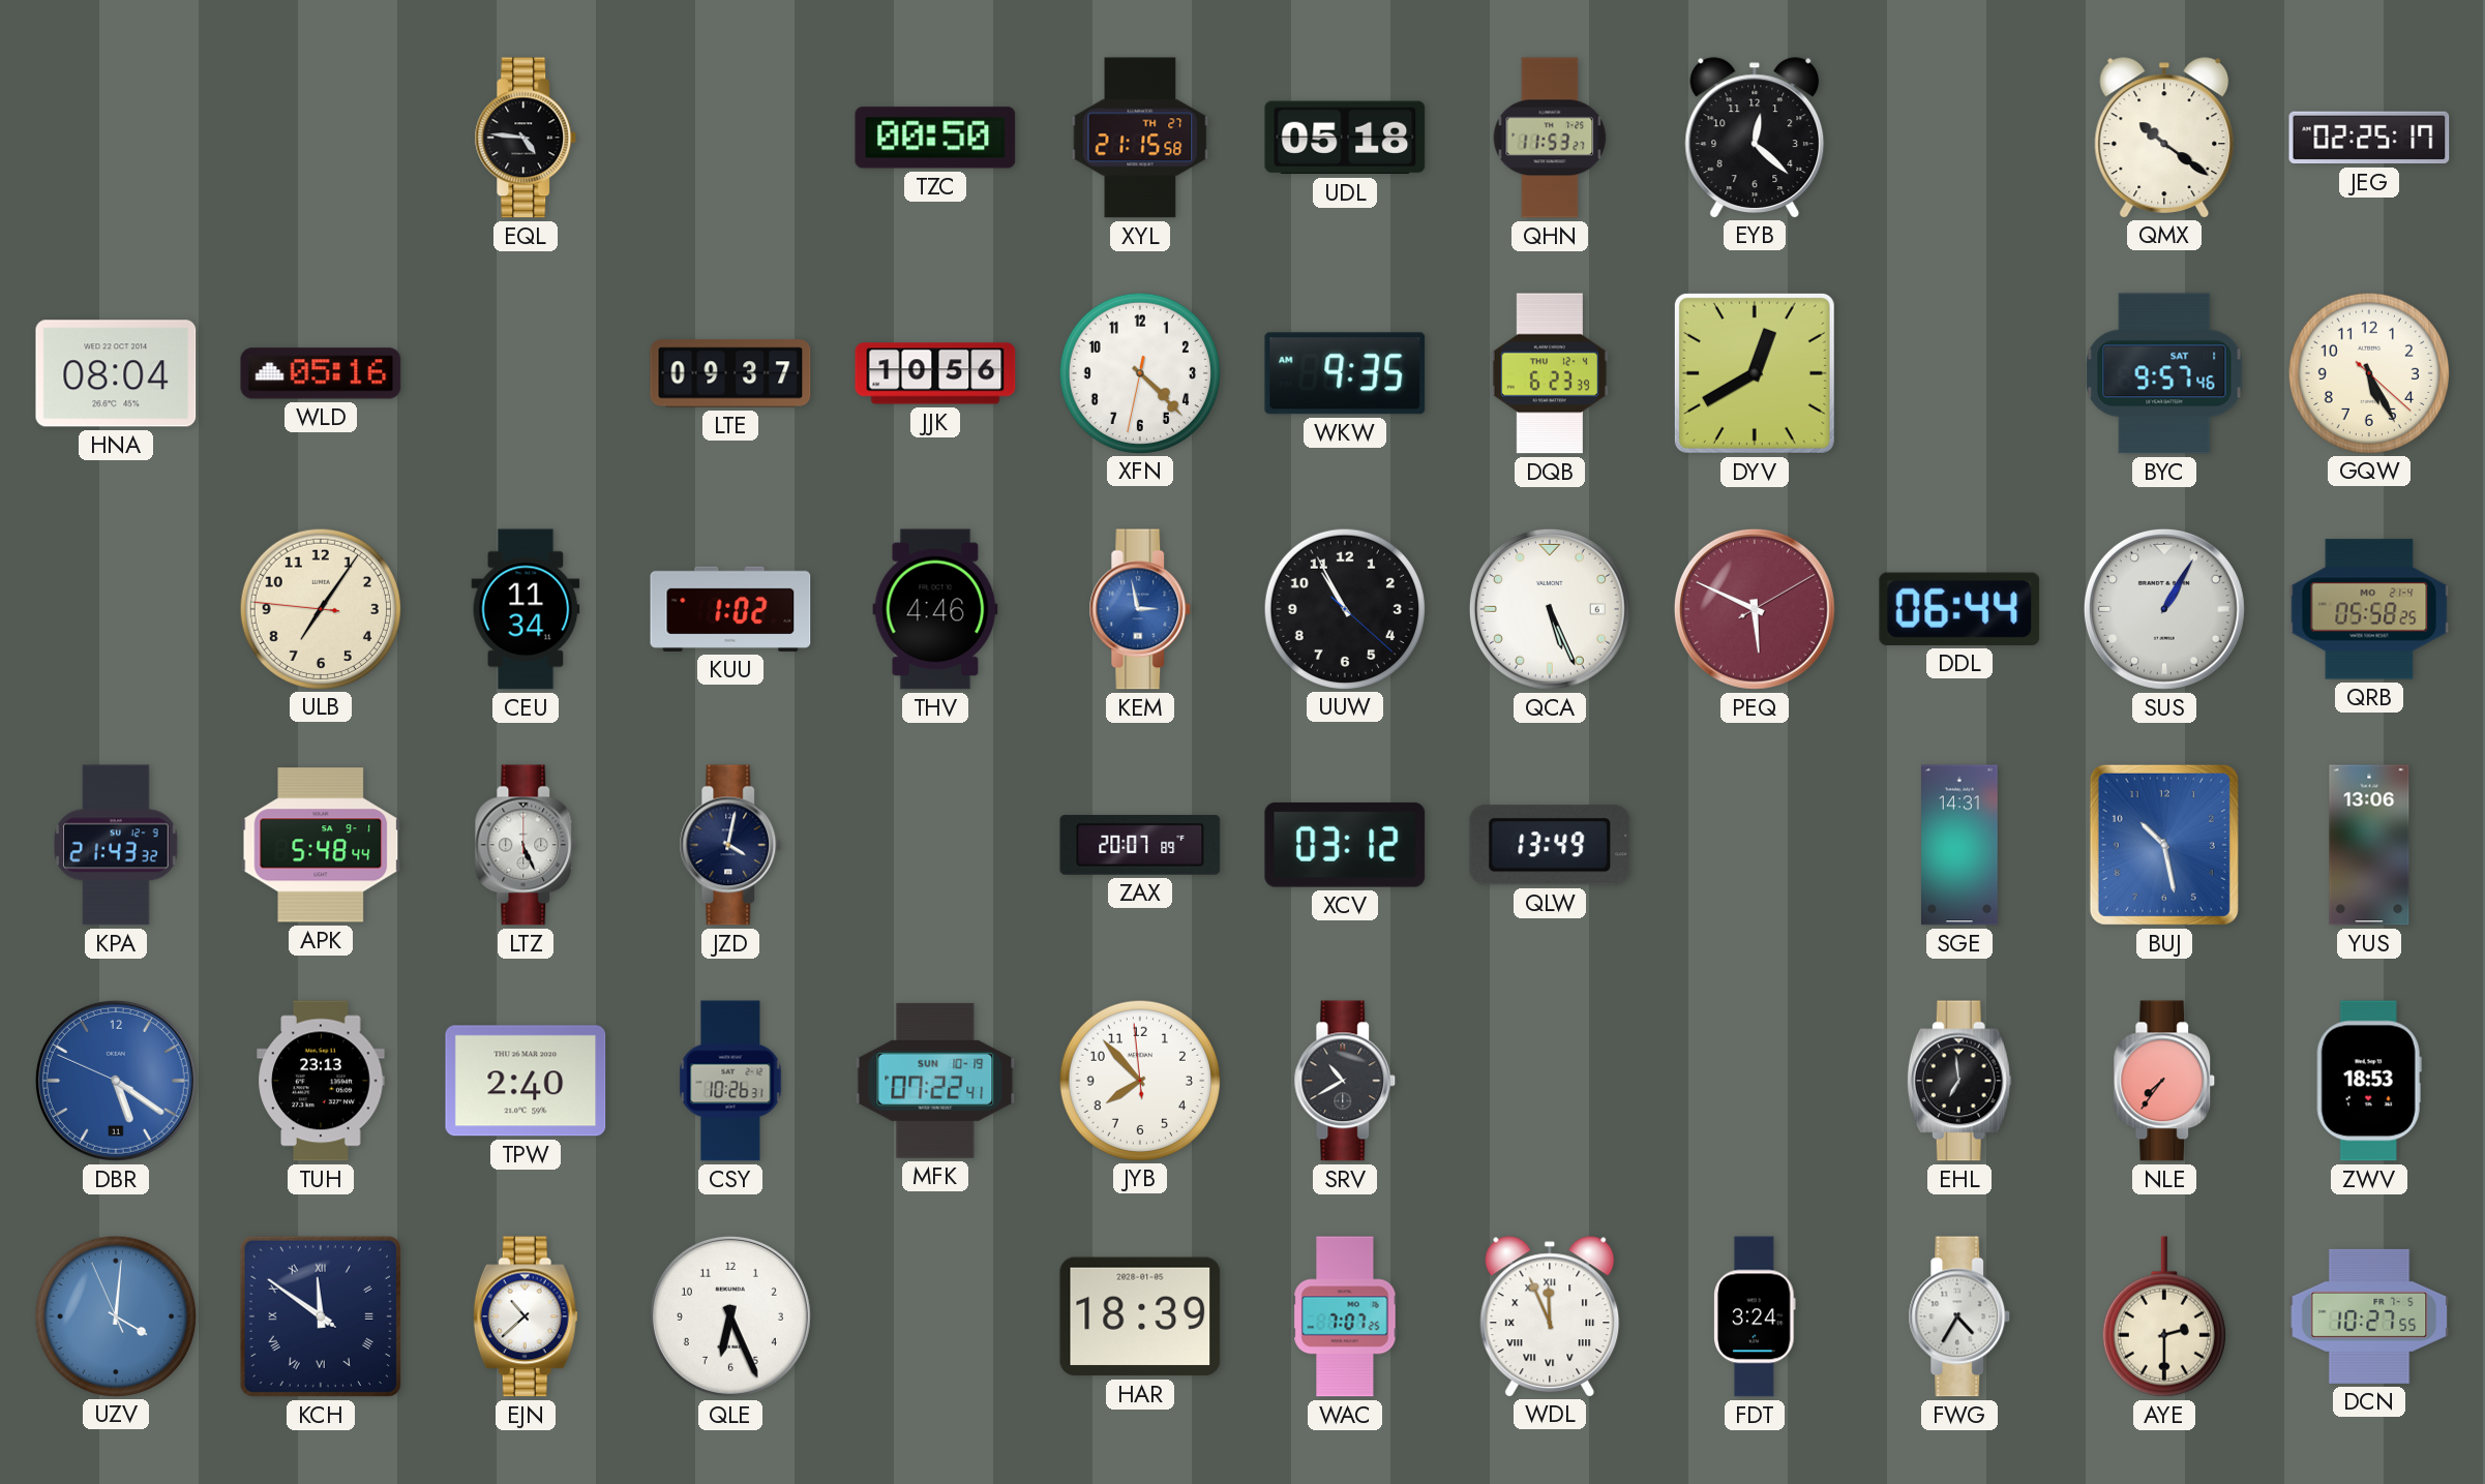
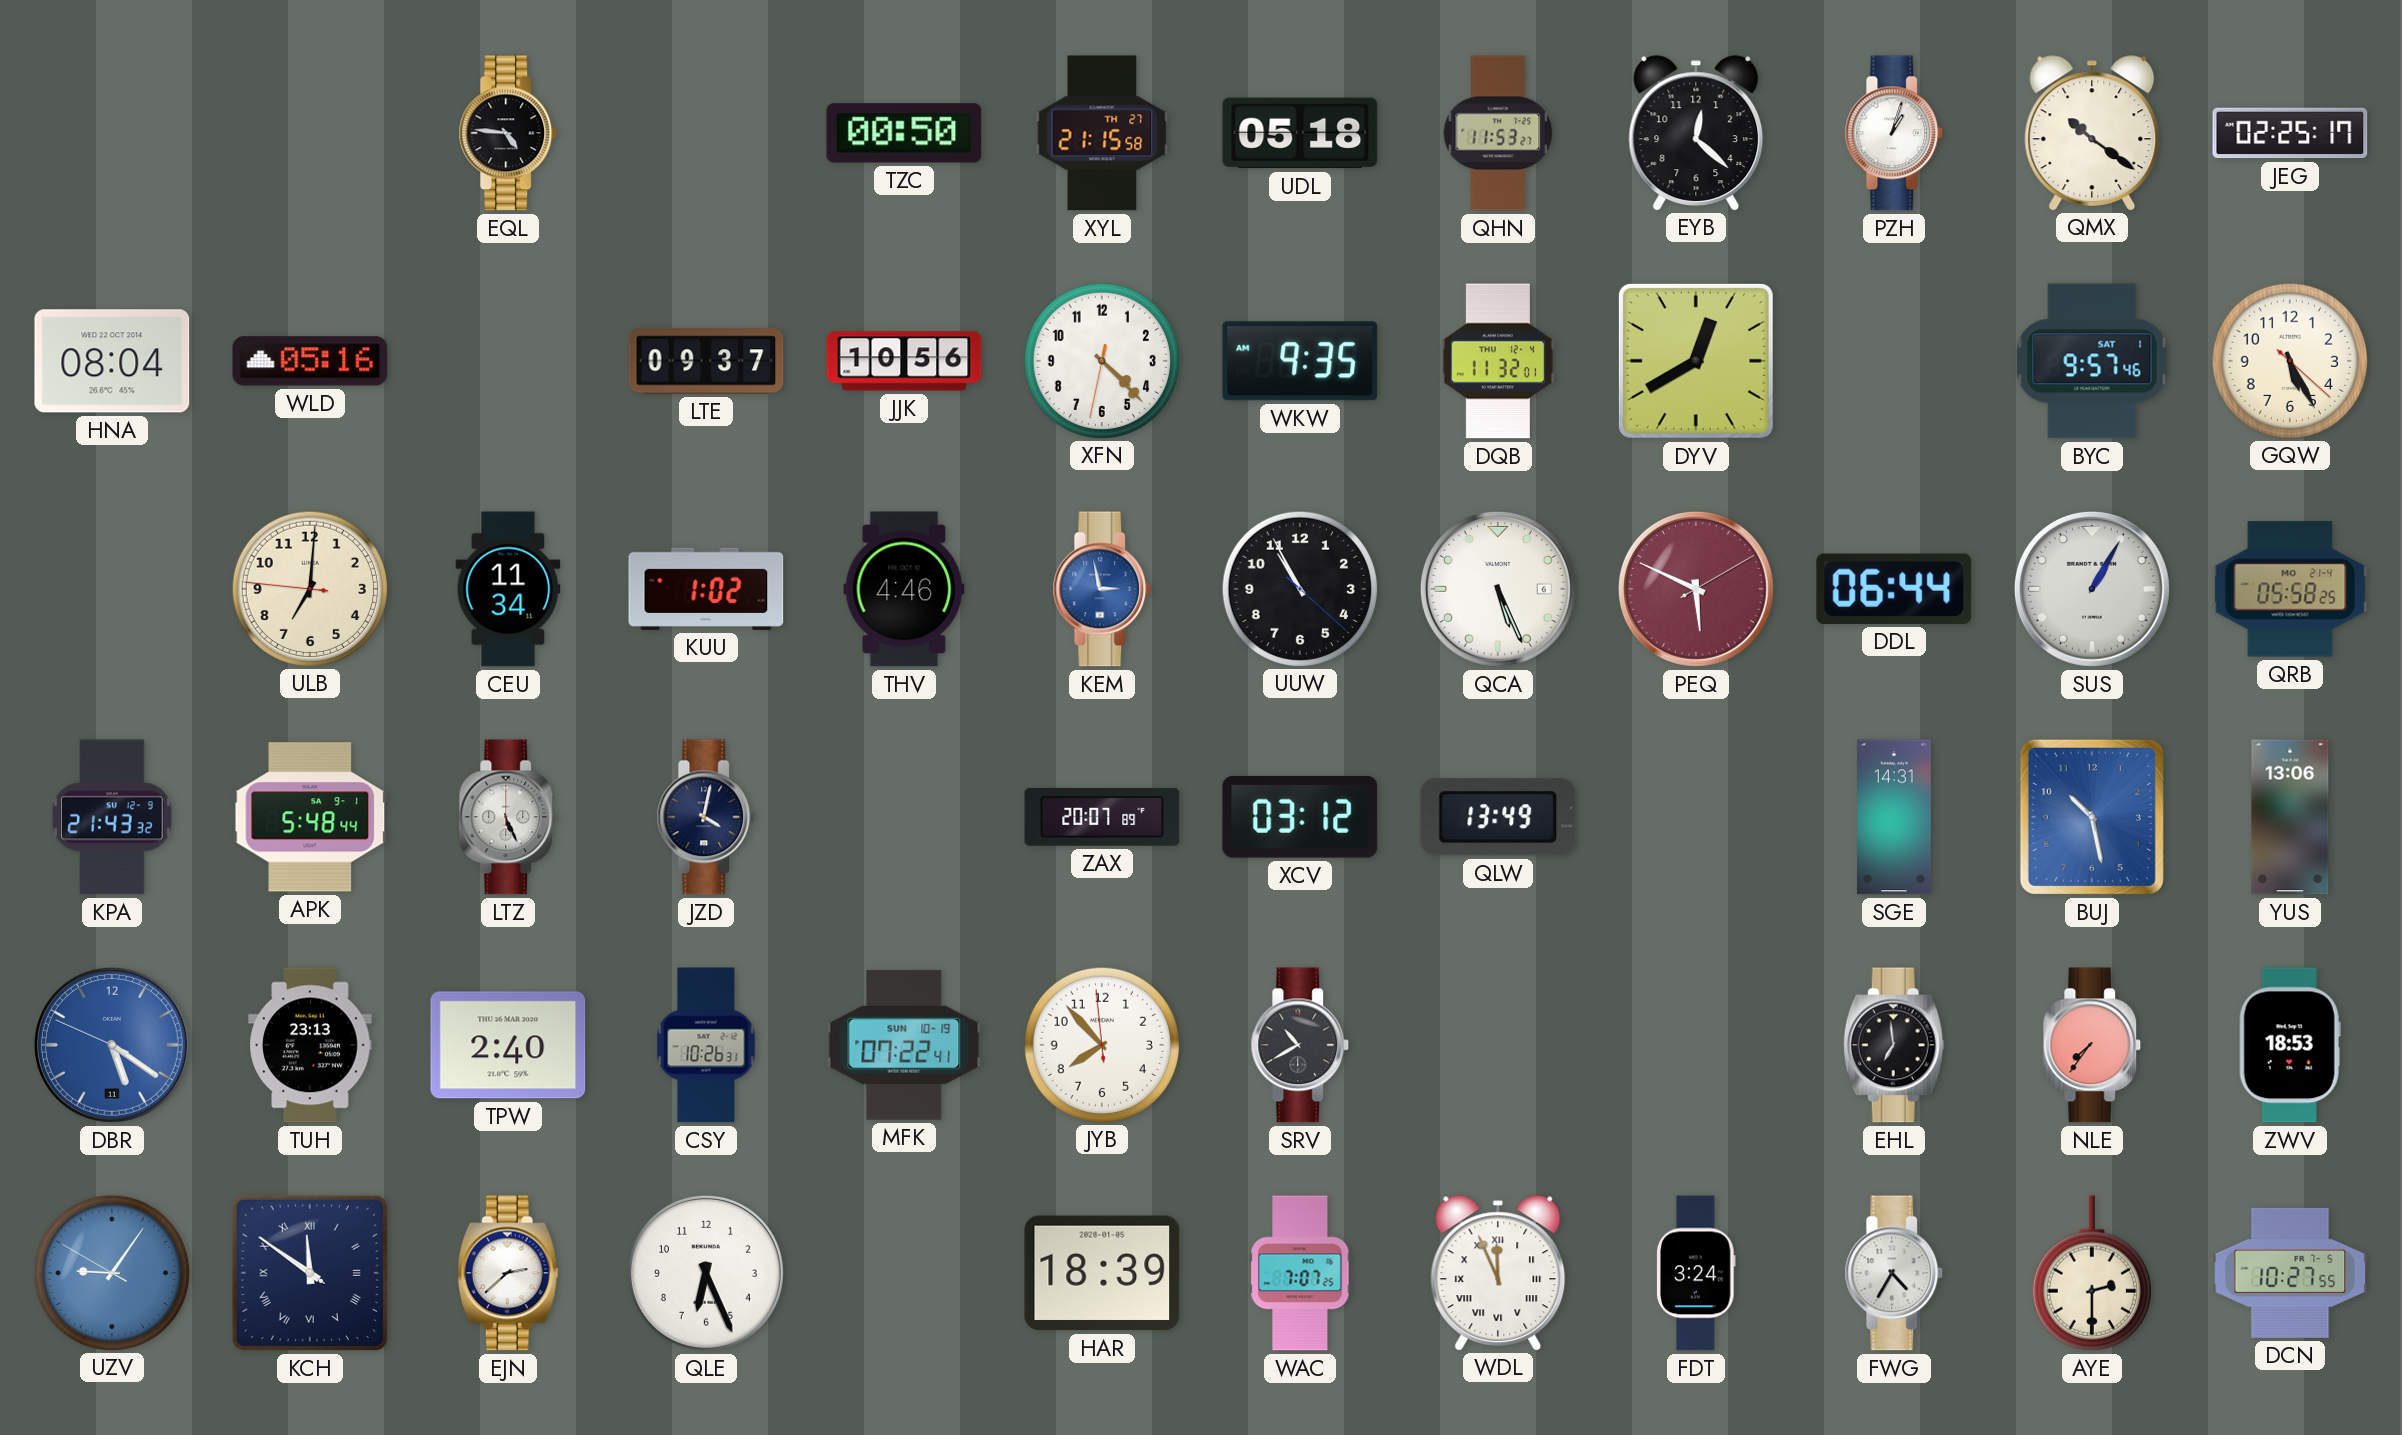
PZH: none -> 1:03 (1894, 133)
DQB: 6:23 -> 11:32 (1498, 361)
ULB: 7:05 -> 7:00 (309, 588)
UZV: 4:00 -> 9:05 (111, 1272)
EJN: 10:38 -> 2:38 (508, 1273)
